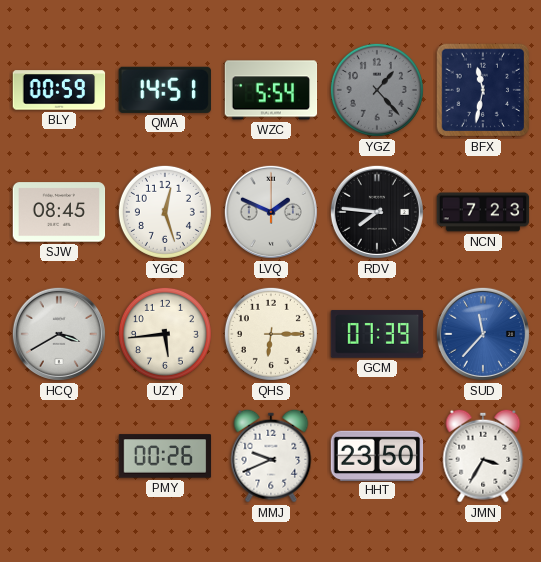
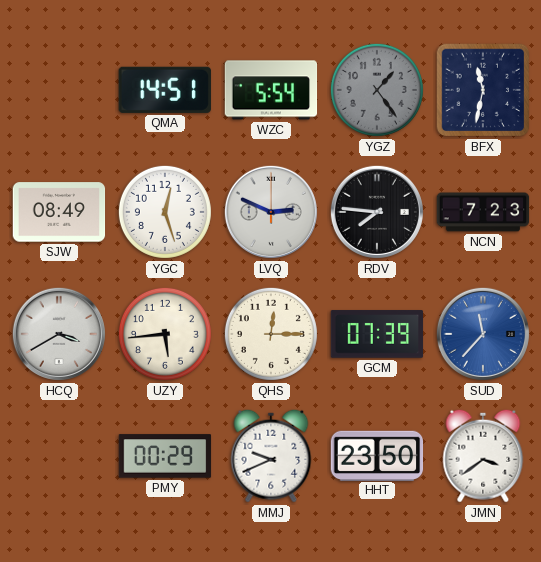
BLY: 00:59 -> none (59, 90)
YGZ: 1:23 -> 1:24 (377, 90)
SJW: 08:45 -> 08:49 (59, 212)
LVQ: 1:49 -> 2:49 (271, 212)
QHS: 6:15 -> 12:15 (271, 334)
PMY: 00:26 -> 00:29 (165, 456)
JMN: 3:35 -> 3:39 (483, 456)
